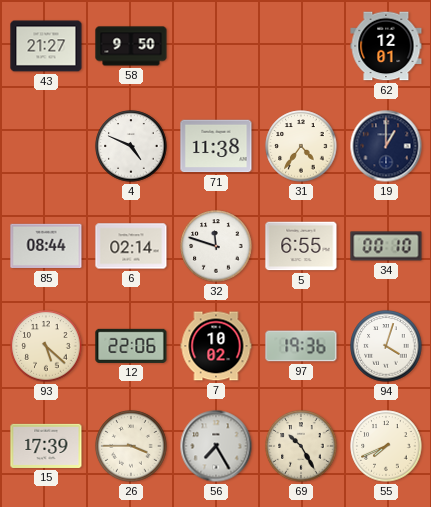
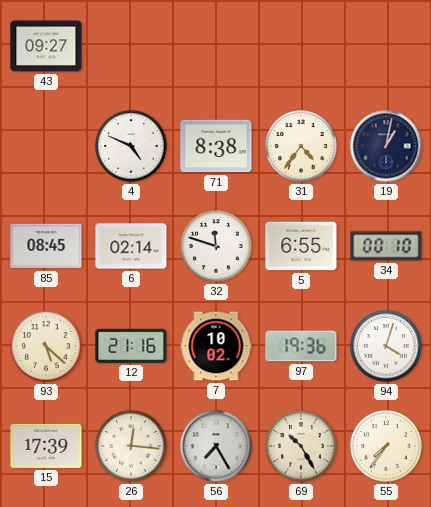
43: 21:27 -> 09:27 (46, 46)
58: 9:50 -> none (131, 46)
62: 12:01 -> none (386, 46)
71: 11:38 -> 8:38 (216, 146)
19: 1:00 -> 1:02 (386, 146)
85: 08:44 -> 08:45 (46, 246)
12: 22:06 -> 21:16 (131, 346)
26: 3:45 -> 12:16 (131, 446)
55: 7:41 -> 7:36 (386, 446)
